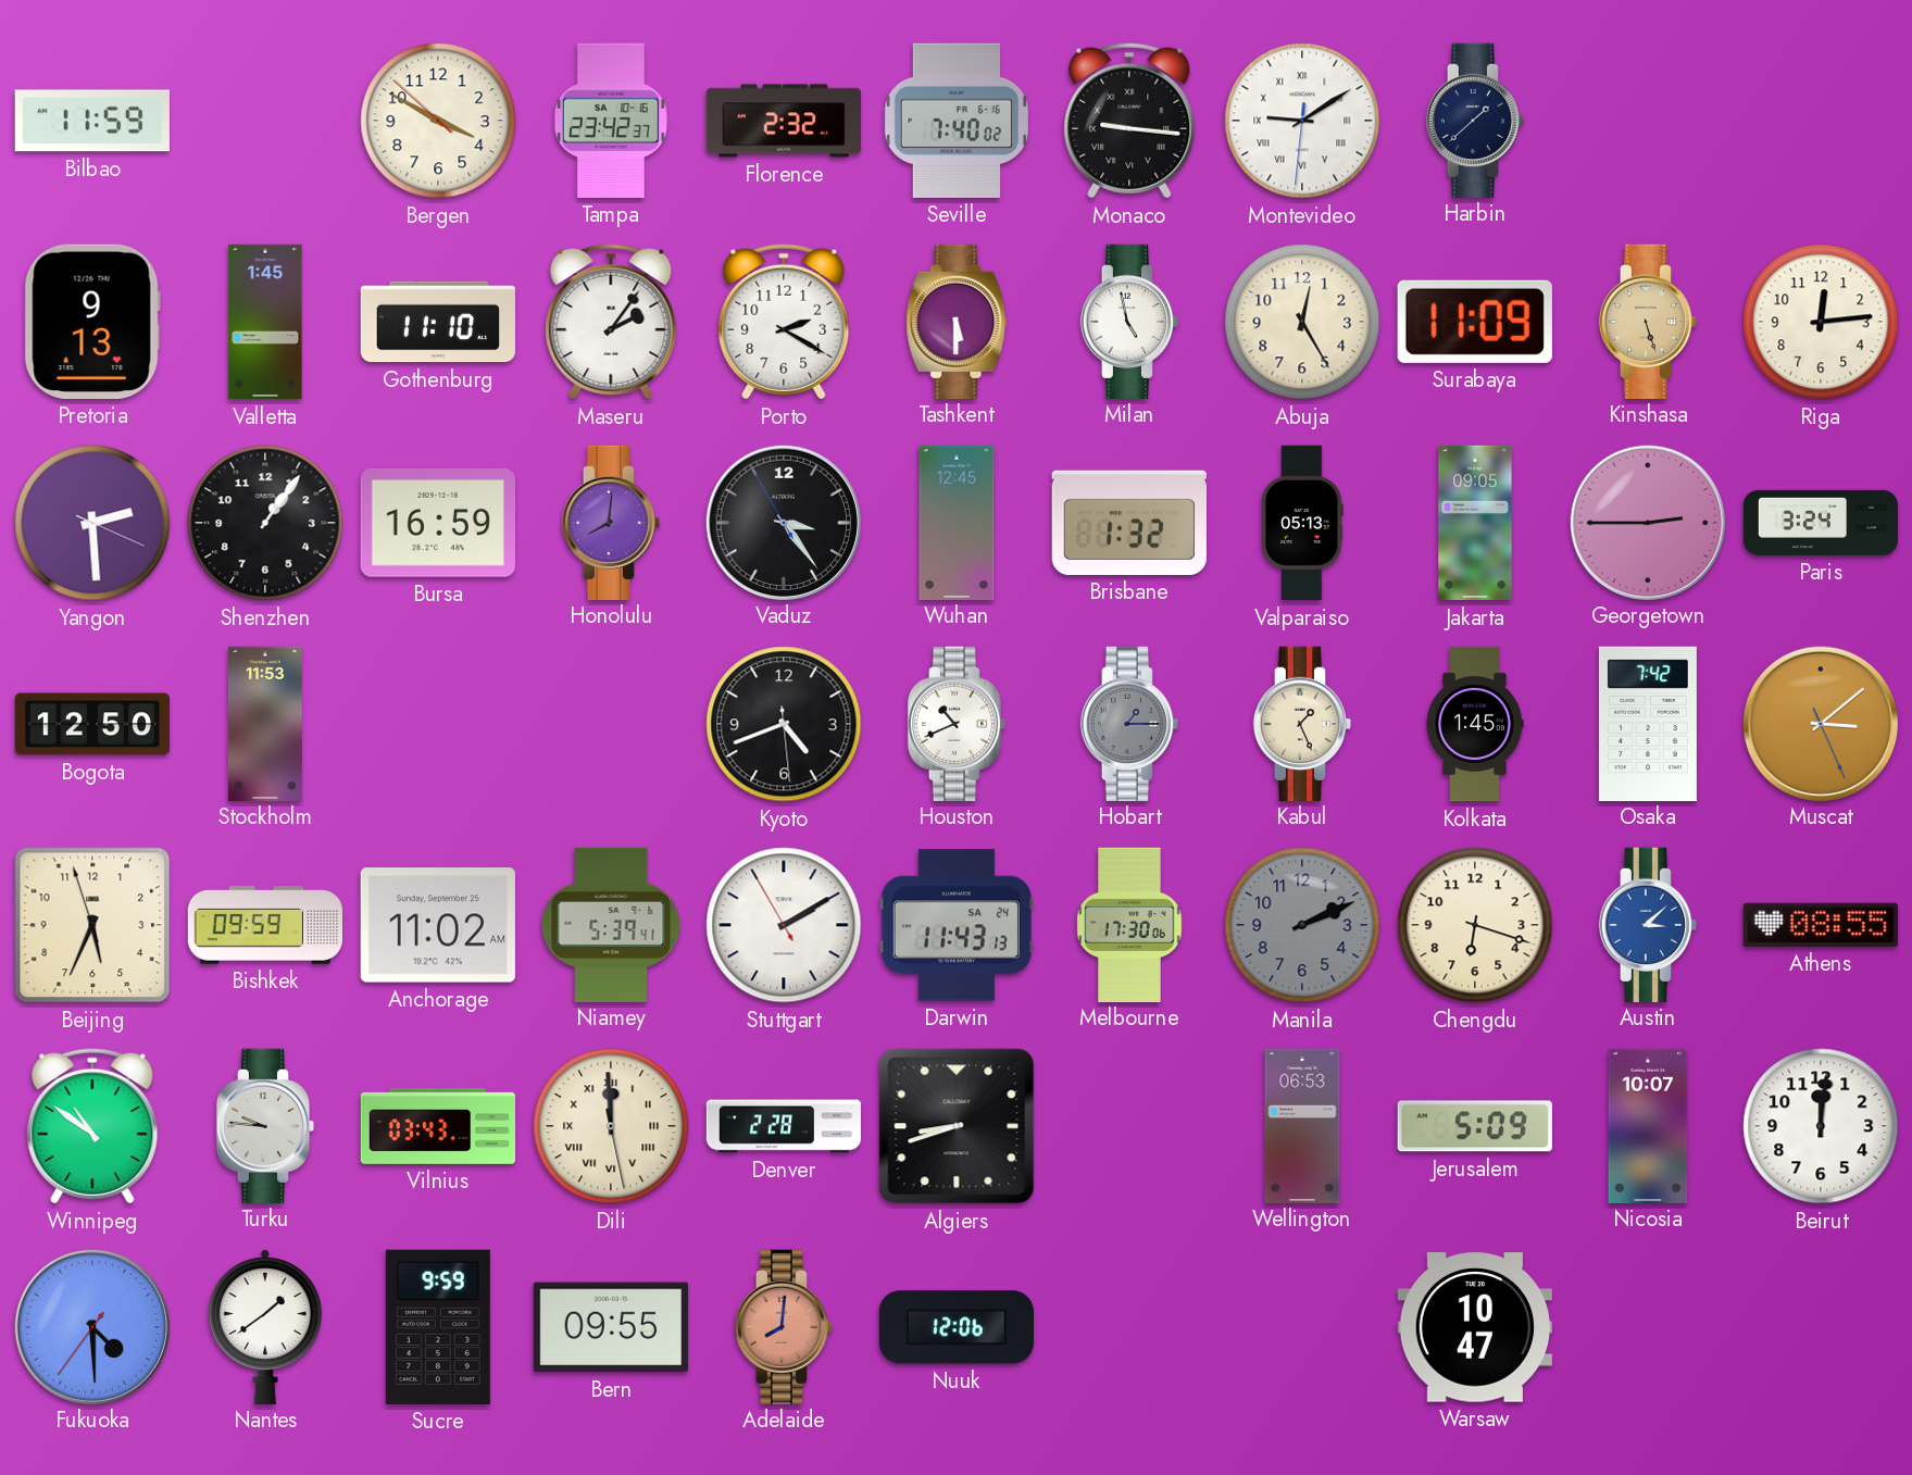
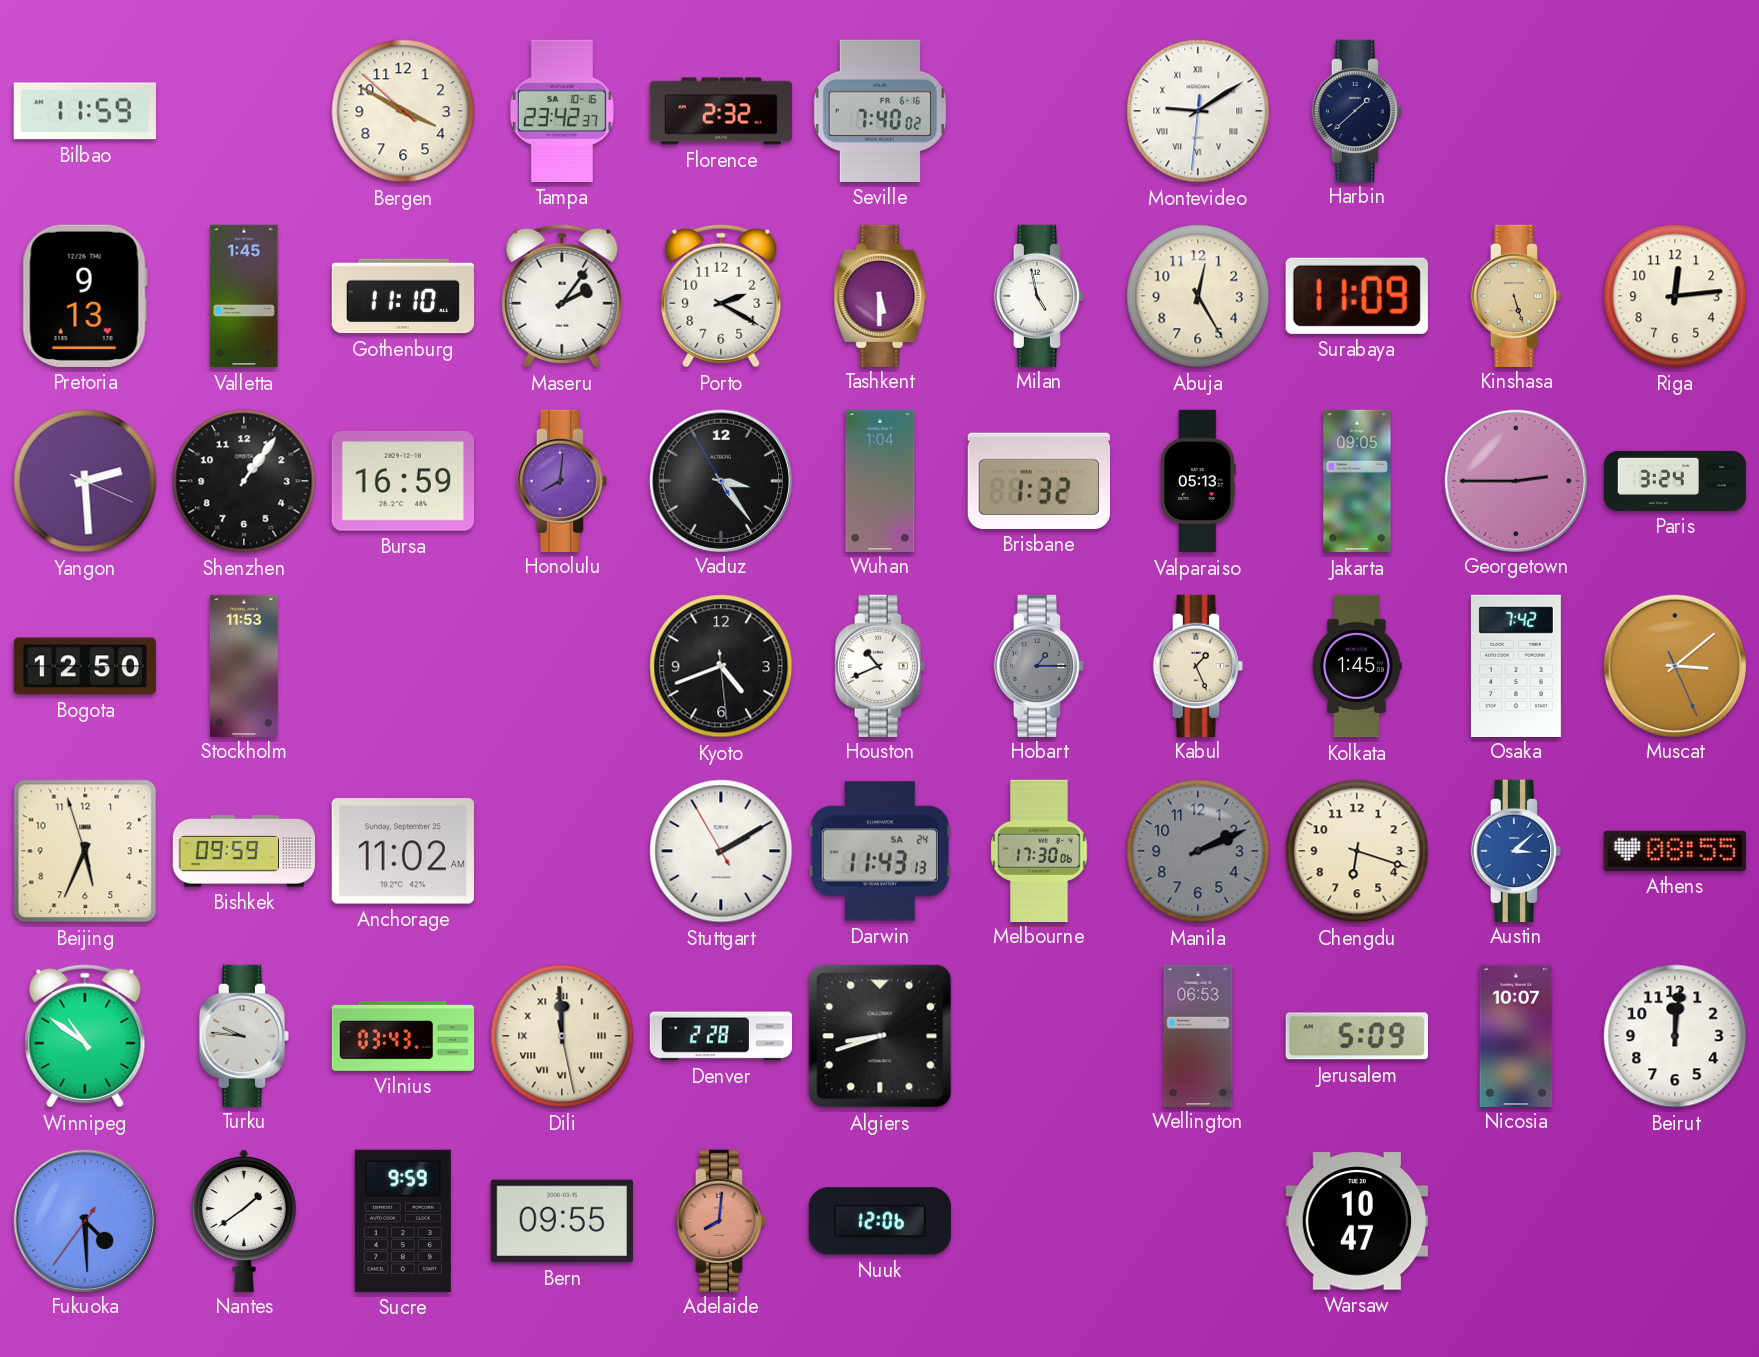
Monaco: 9:16 -> none (1129, 121)
Wuhan: 12:45 -> 1:04 (880, 480)
Niamey: 5:39 -> none (611, 924)
